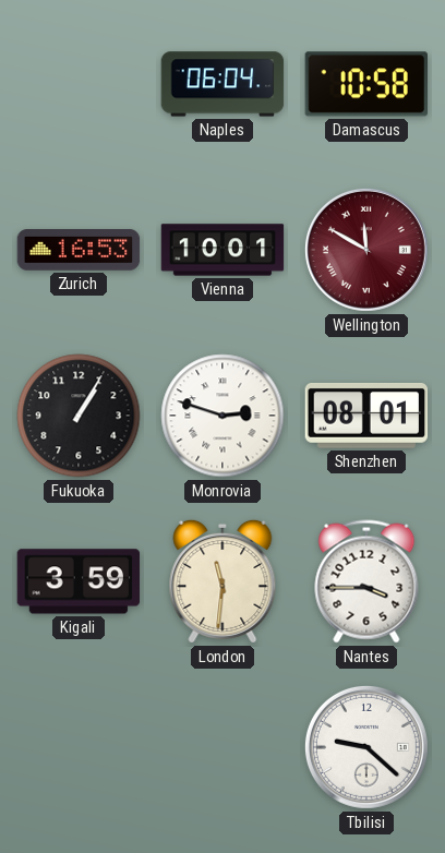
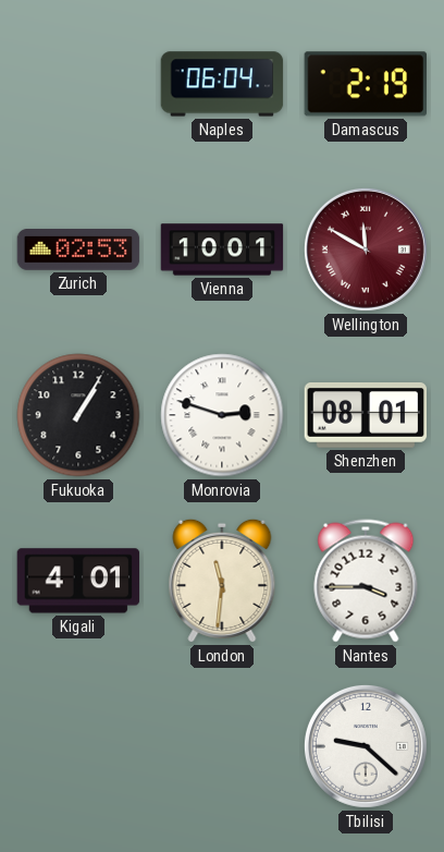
Damascus: 10:58 -> 2:19 (366, 84)
Zurich: 16:53 -> 02:53 (78, 251)
Kigali: 3:59 -> 4:01 (78, 581)
